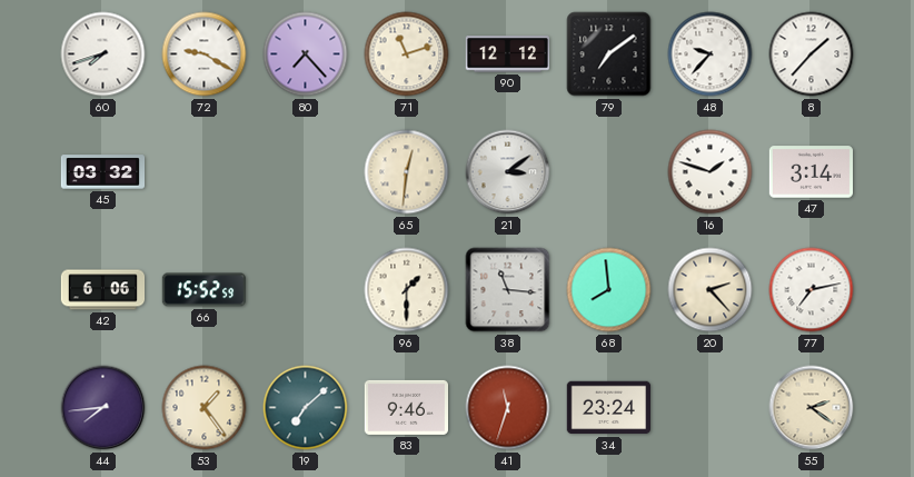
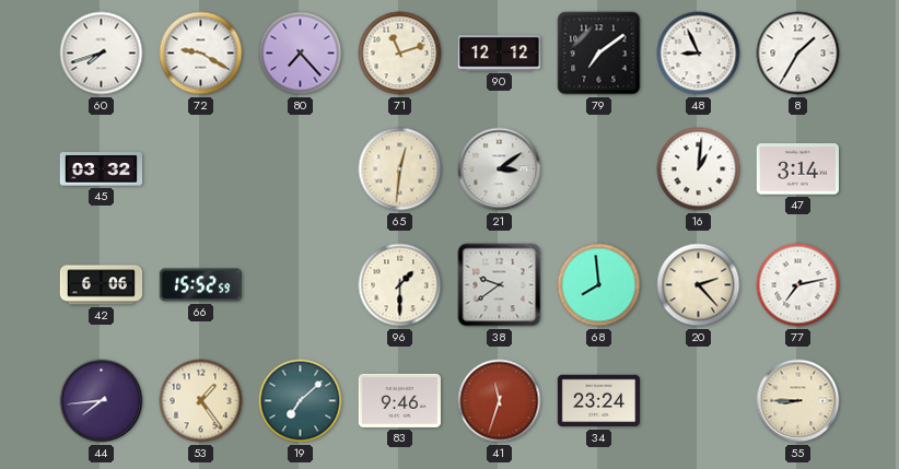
48: 9:37 -> 8:56 (699, 54)
8: 1:37 -> 1:35 (798, 54)
16: 1:48 -> 1:01 (699, 169)
38: 11:16 -> 9:39 (500, 285)
55: 2:21 -> 8:45 (798, 401)
